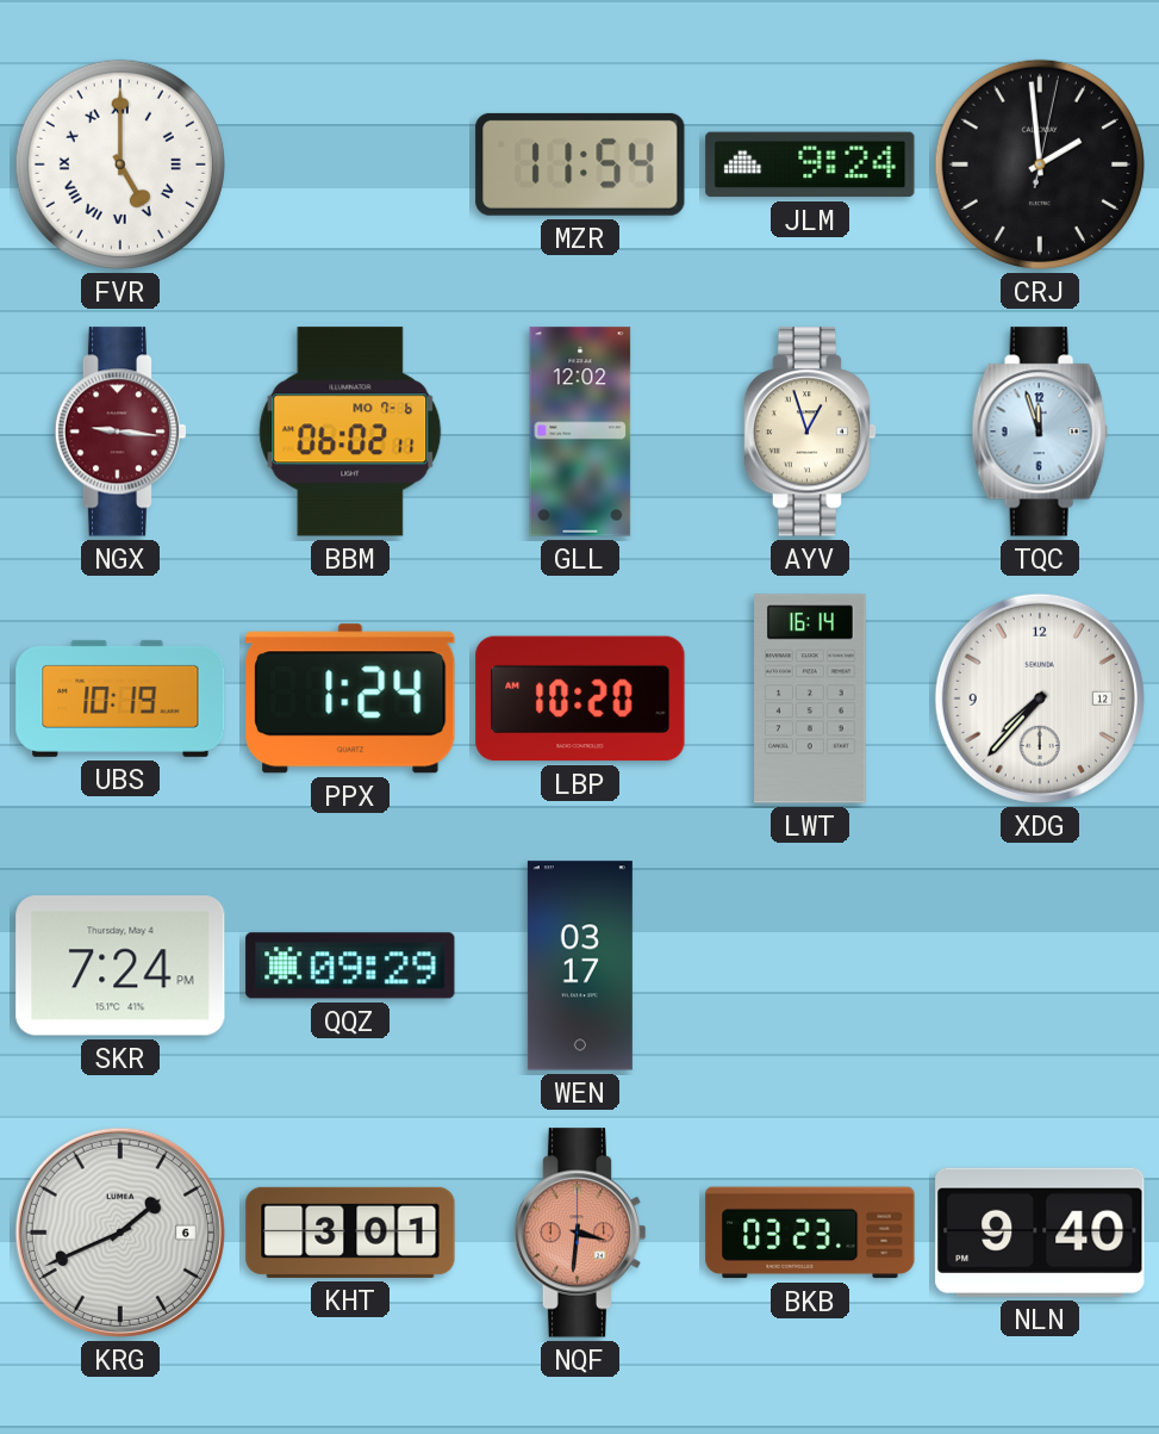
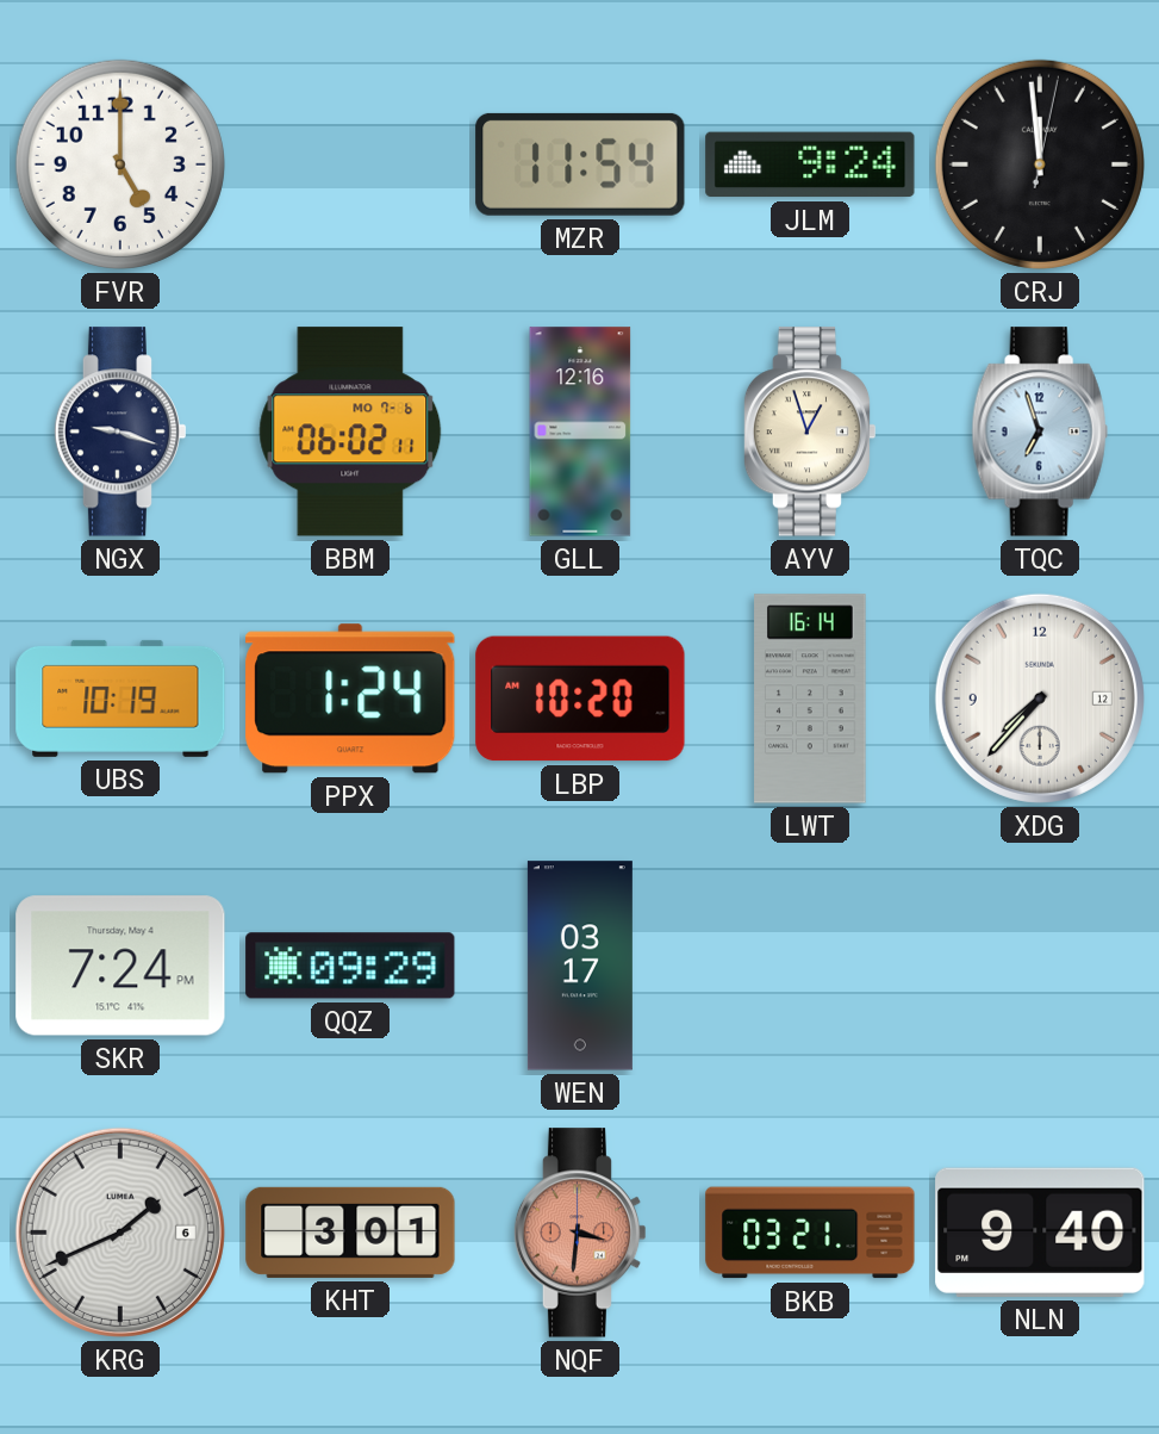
FVR numerals: Roman -> Arabic (120, 164)
CRJ: 1:59 -> 11:59 (1040, 164)
NGX: 9:16 -> 9:18 (120, 432)
NGX dial: burgundy -> navy (120, 432)
GLL: 12:02 -> 12:16 (580, 432)
TQC: 11:57 -> 6:57 (1040, 432)
BKB: 03:23 -> 03:21 (810, 1233)
